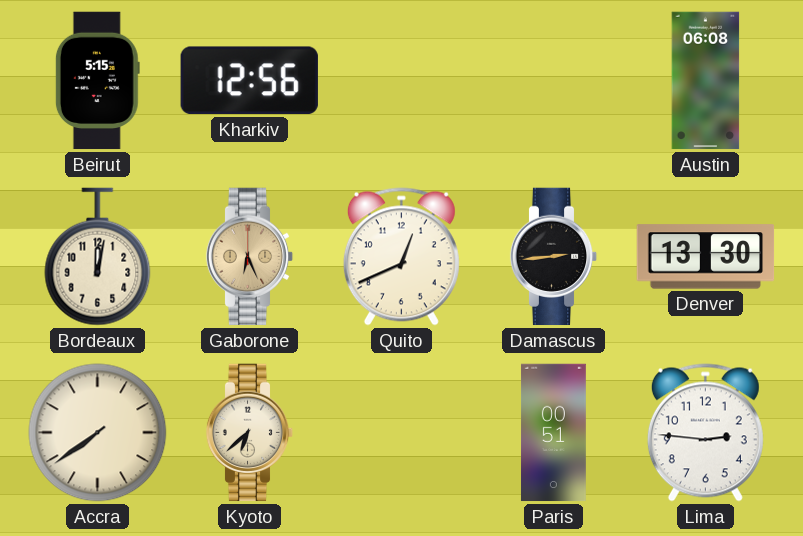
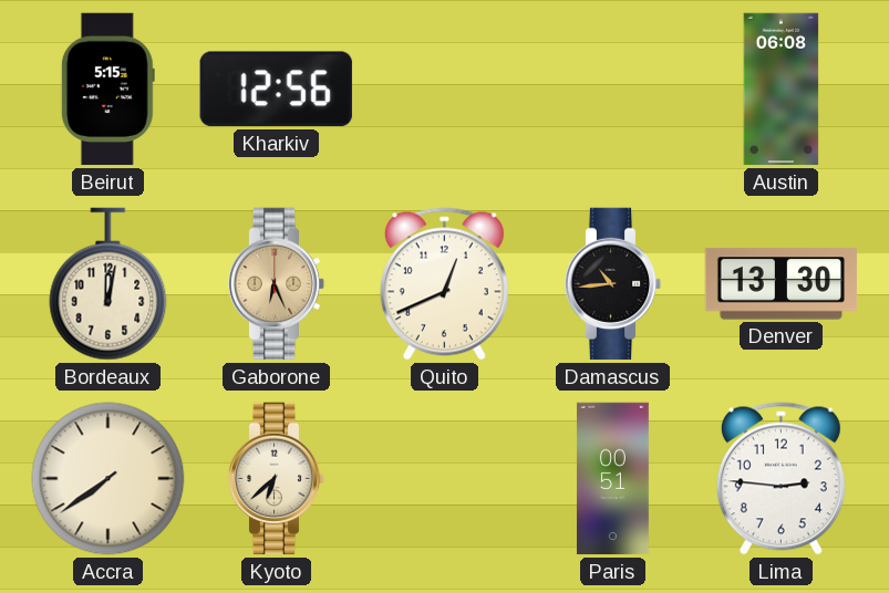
Damascus: 2:44 -> 10:44 (613, 284)
